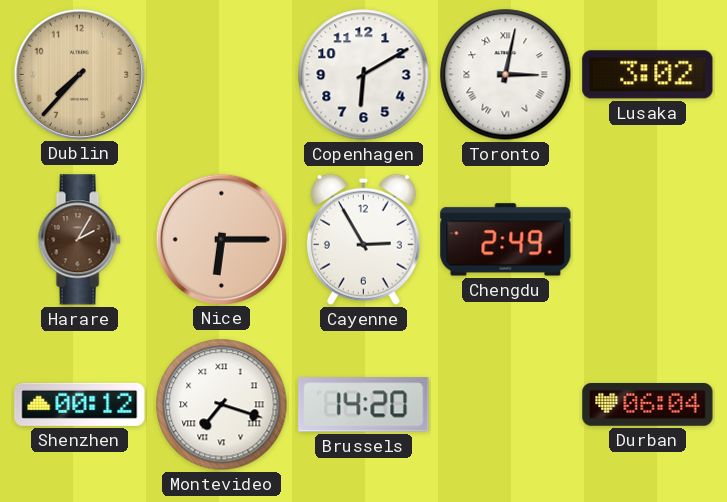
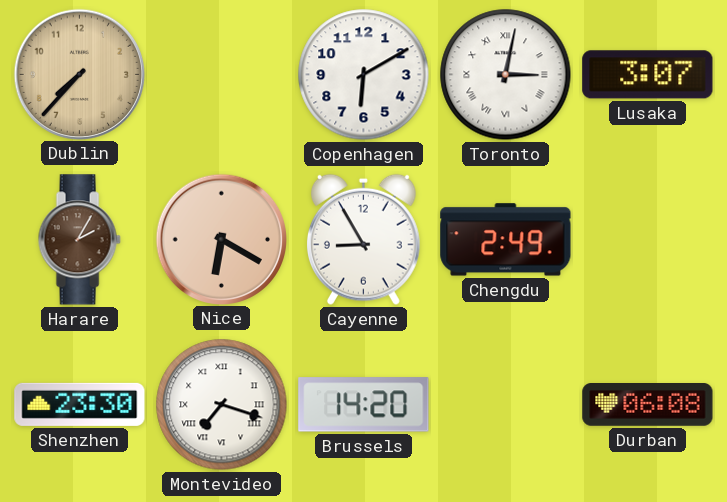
Lusaka: 3:02 -> 3:07 (648, 75)
Nice: 6:15 -> 6:20 (221, 239)
Cayenne: 2:55 -> 8:55 (363, 239)
Shenzhen: 00:12 -> 23:30 (80, 404)
Durban: 06:04 -> 06:08 (648, 405)
